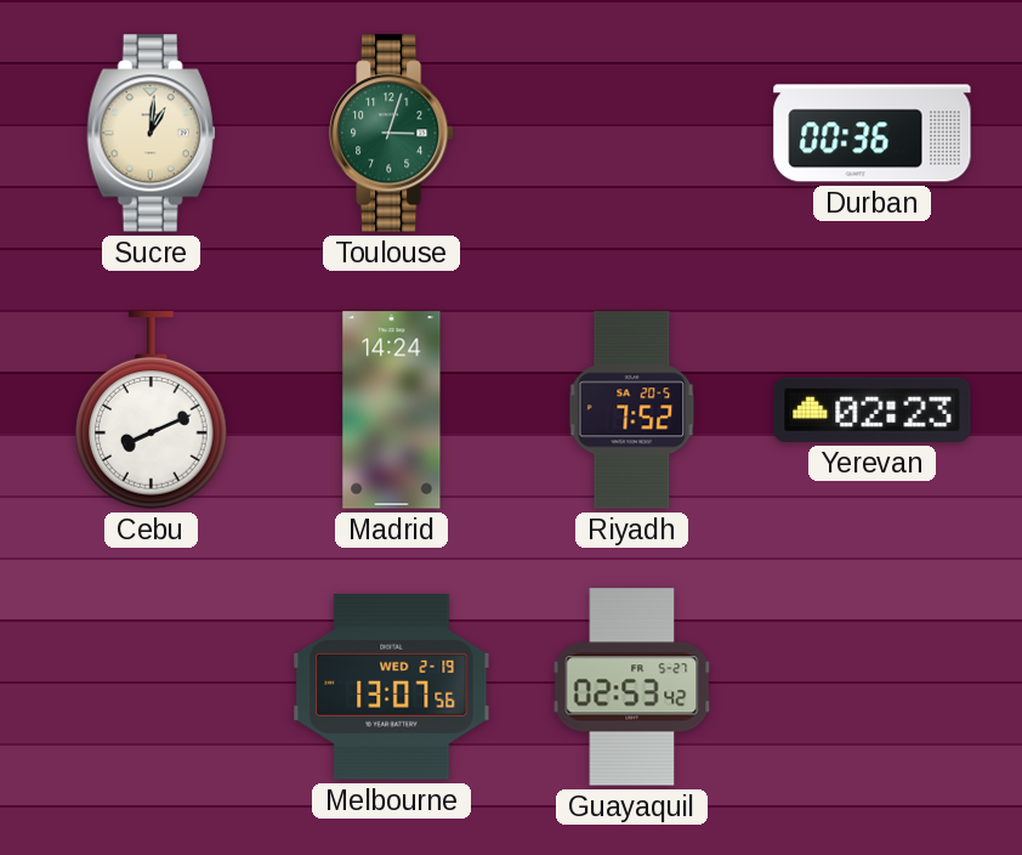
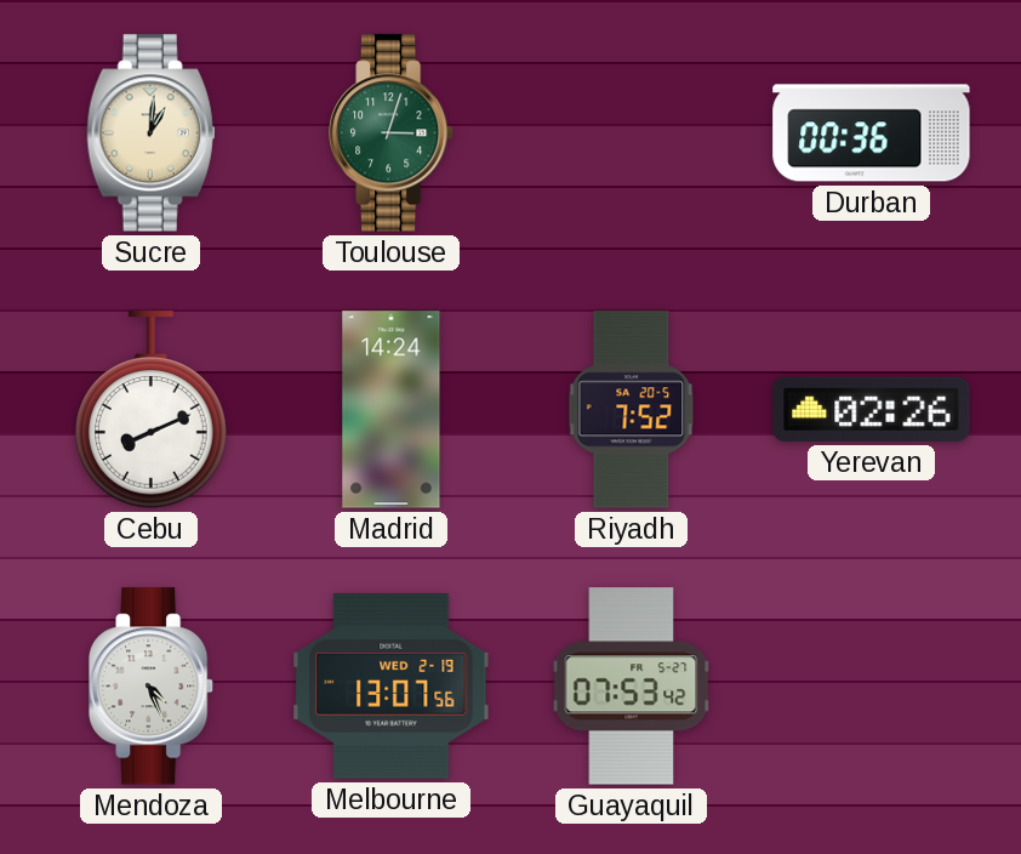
Yerevan: 02:23 -> 02:26 (872, 409)
Mendoza: none -> 4:26 (153, 687)
Guayaquil: 02:53 -> 07:53 (632, 687)
